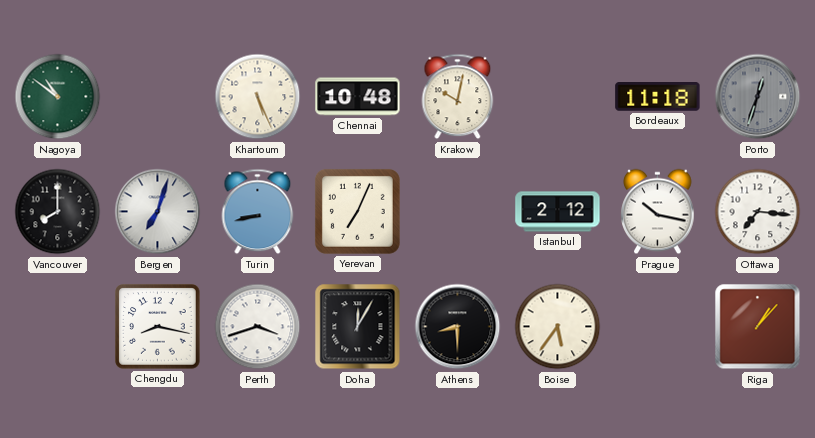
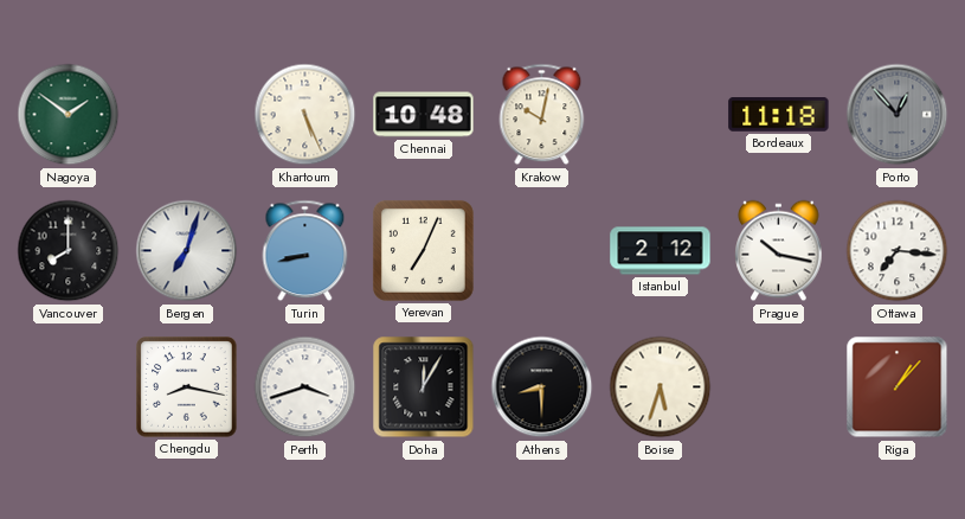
Nagoya: 10:51 -> 1:51 (69, 115)
Porto: 12:33 -> 12:53 (898, 115)
Boise: 5:36 -> 5:33 (661, 387)
